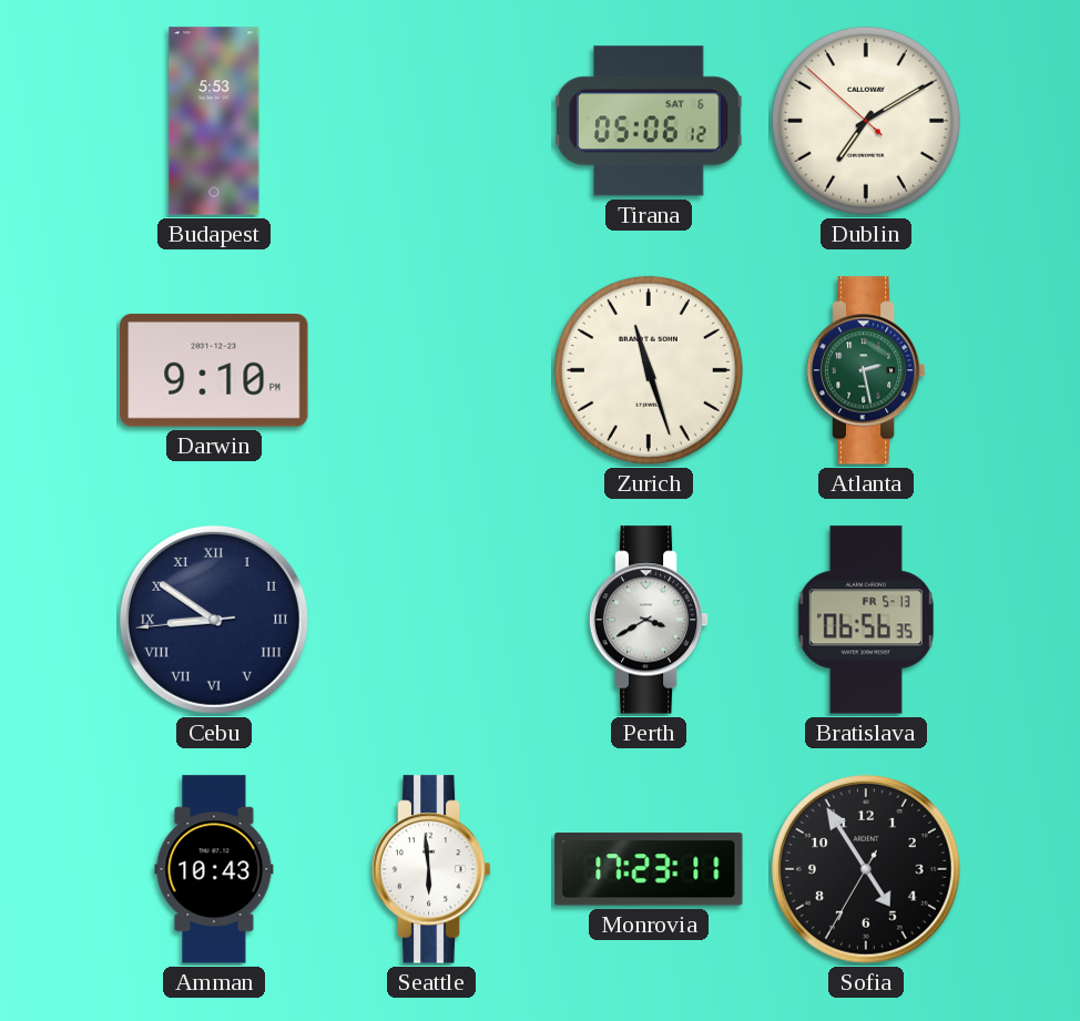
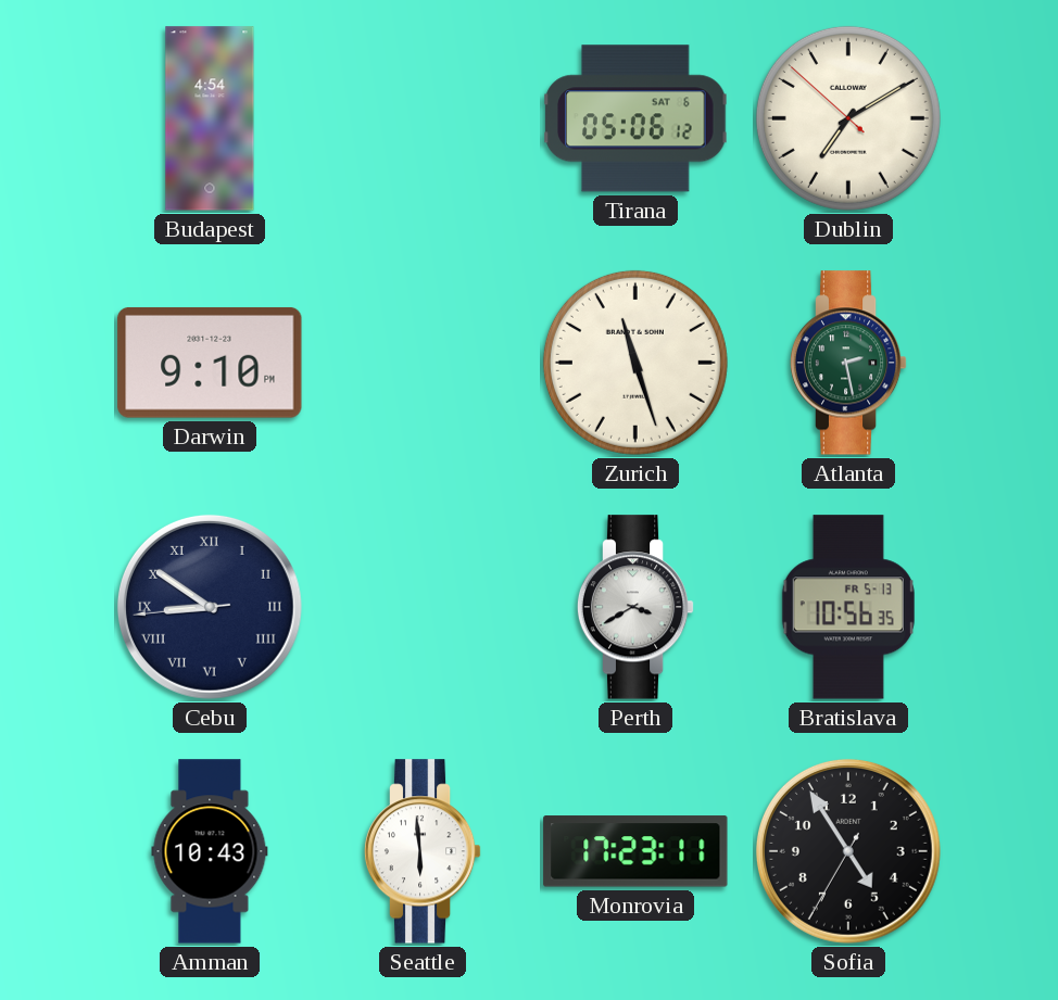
Budapest: 5:53 -> 4:54 (210, 118)
Bratislava: 06:56 -> 10:56 (848, 607)
